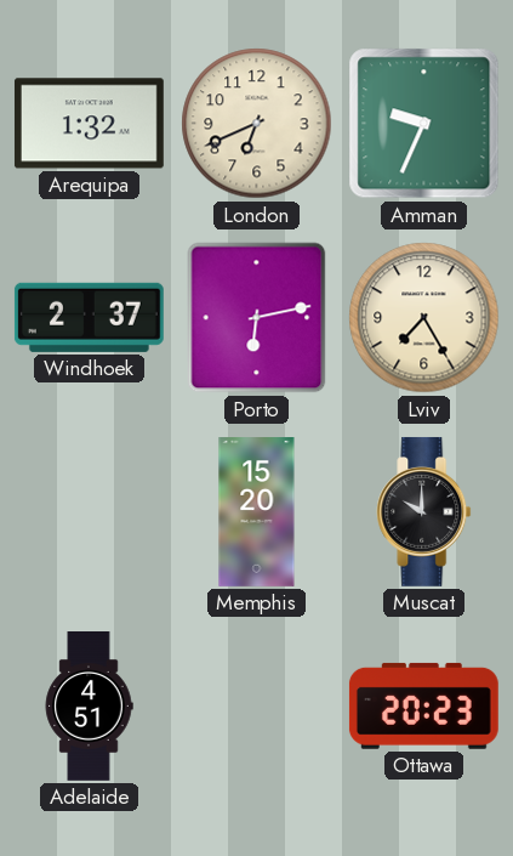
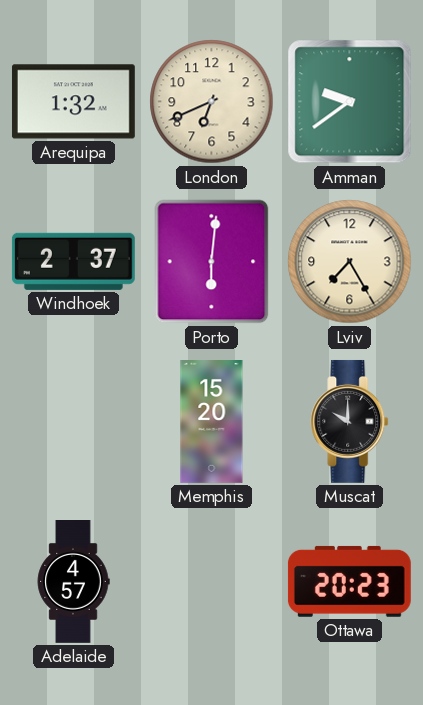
Amman: 9:34 -> 9:39 (350, 102)
Porto: 6:13 -> 6:01 (212, 262)
Adelaide: 4:51 -> 4:57 (73, 582)
